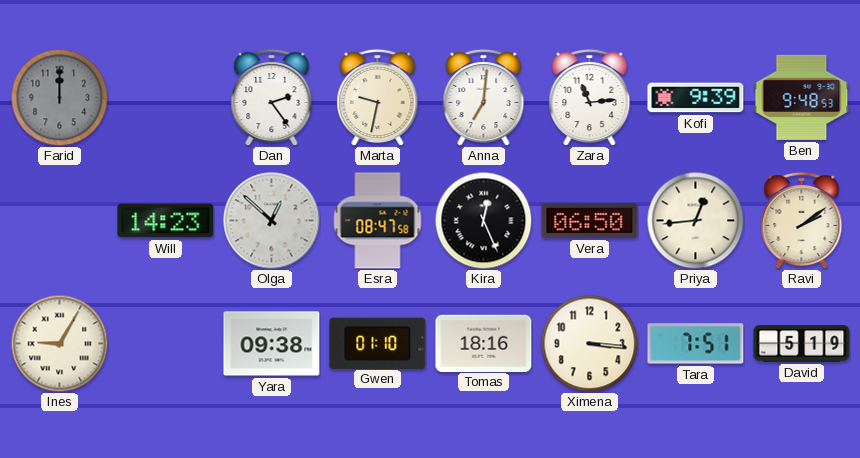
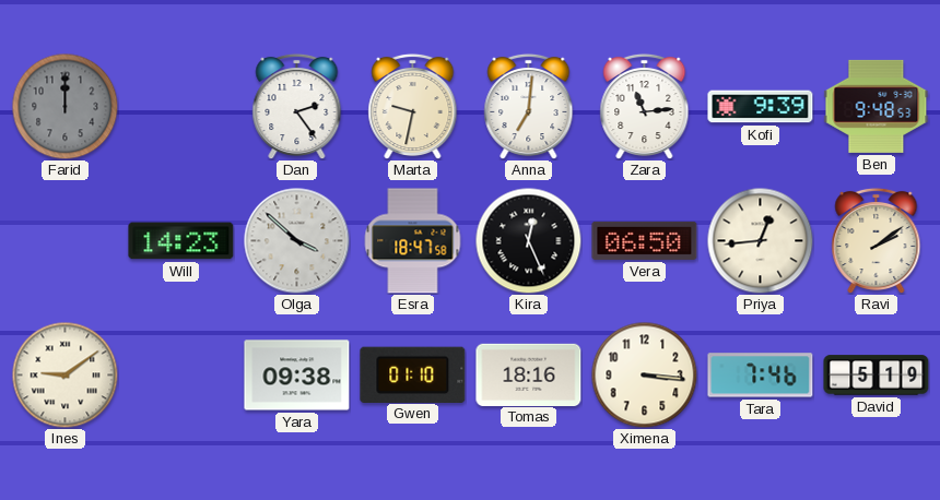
Olga: 12:52 -> 3:52 (297, 241)
Esra: 08:47 -> 18:47 (413, 241)
Ines: 9:05 -> 9:09 (64, 374)
Tara: 7:51 -> 7:46 (761, 376)
